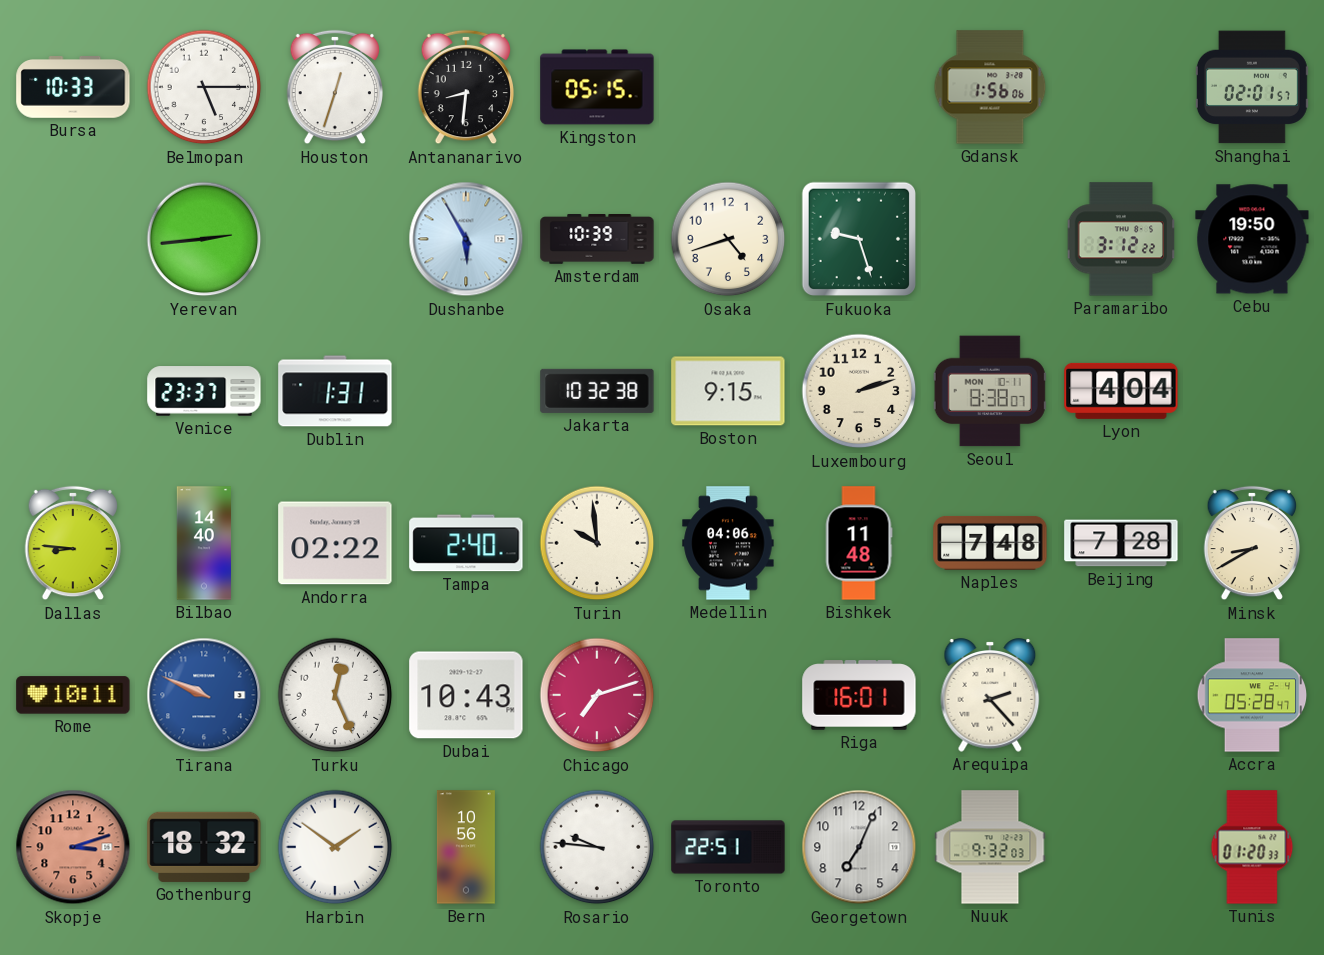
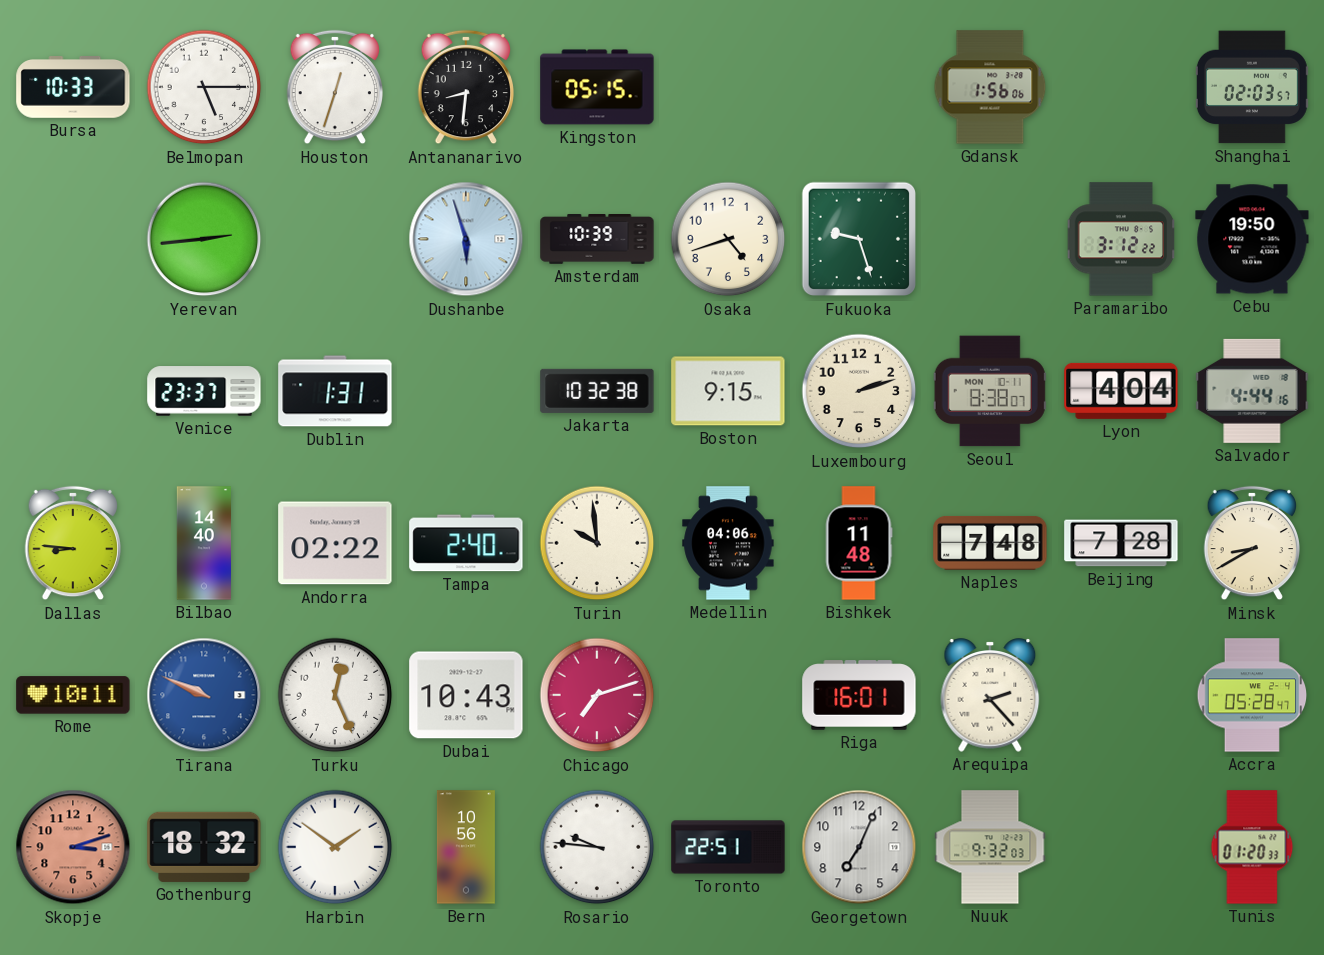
Shanghai: 02:01 -> 02:03 (1252, 87)
Dushanbe: 5:55 -> 5:57 (466, 239)
Salvador: none -> 4:44 (1252, 391)
